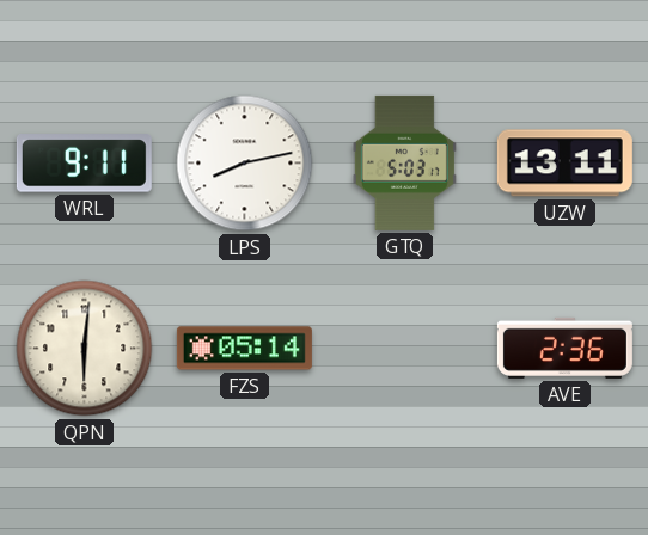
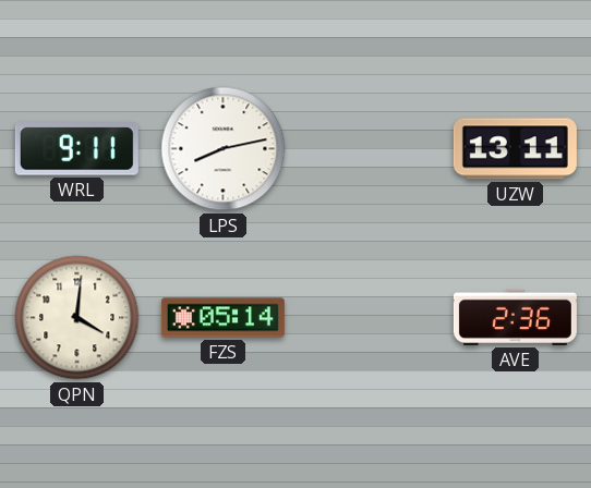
GTQ: 5:03 -> none (404, 162)
QPN: 6:01 -> 4:01 (77, 318)
